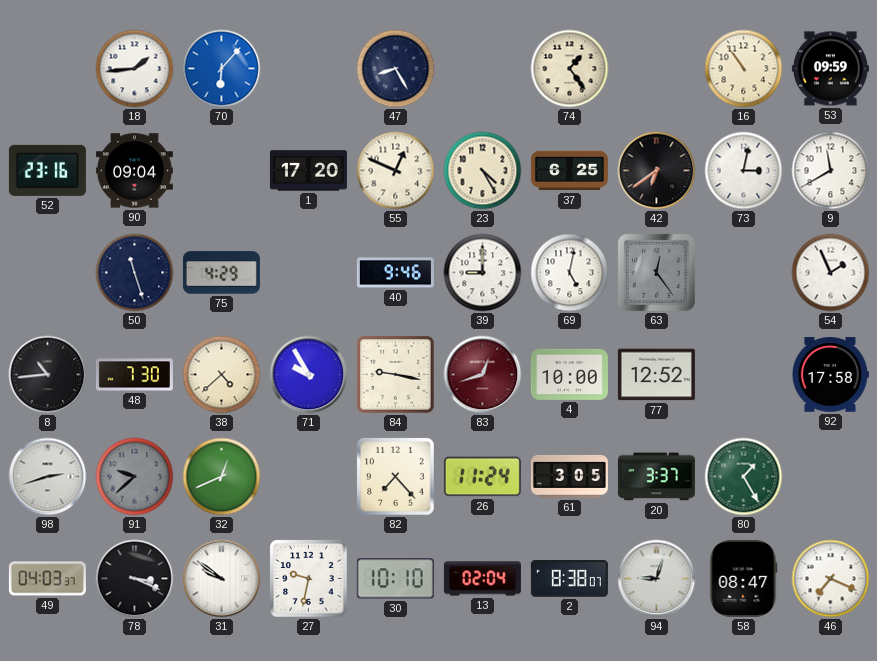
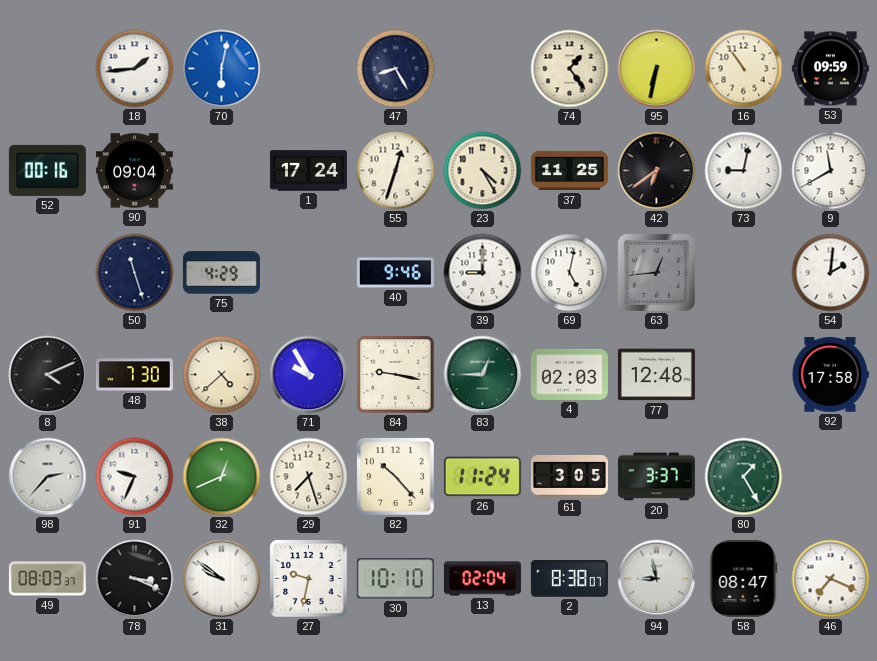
70: 6:07 -> 6:02 (222, 69)
95: none -> 6:32 (657, 69)
52: 23:16 -> 00:16 (47, 170)
1: 17:20 -> 17:24 (308, 171)
55: 12:49 -> 12:33 (396, 171)
37: 6:25 -> 11:25 (569, 171)
73: 3:02 -> 9:02 (744, 171)
63: 12:24 -> 12:44 (656, 272)
54: 1:56 -> 2:01 (831, 273)
8: 10:44 -> 4:11 (48, 375)
83: 12:42 -> 12:45 (483, 375)
83 dial: burgundy -> green (483, 375)
4: 10:00 -> 02:03 (569, 374)
77: 12:52 -> 12:48 (656, 375)
98: 2:42 -> 2:37 (48, 477)
91: 9:38 -> 9:34 (135, 477)
91 dial: grey -> white (135, 477)
29: none -> 7:27 (309, 477)
82: 7:23 -> 10:23 (396, 477)
49: 04:03 -> 08:03 (47, 579)
94: 9:03 -> 8:58 (657, 579)
